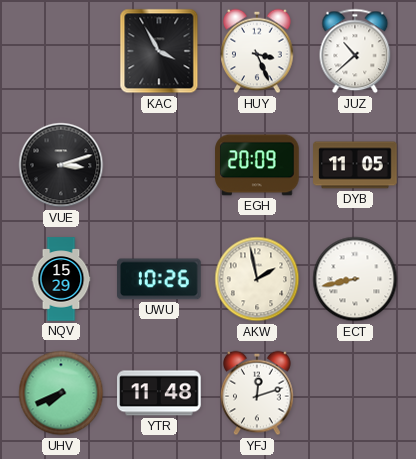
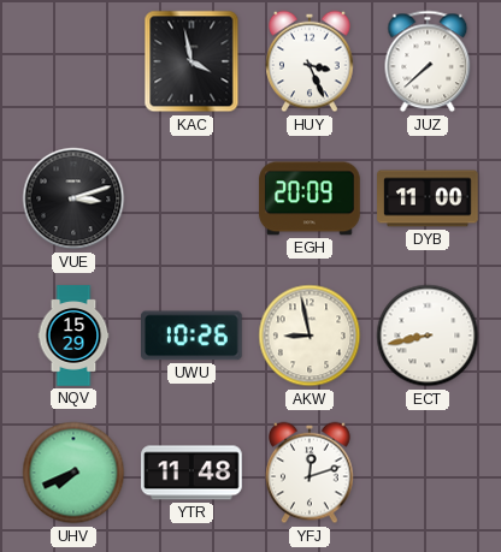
KAC: 3:55 -> 3:58 (191, 61)
JUZ: 10:38 -> 7:38 (428, 61)
DYB: 11:05 -> 11:00 (428, 198)
AKW: 1:58 -> 8:58 (310, 336)
